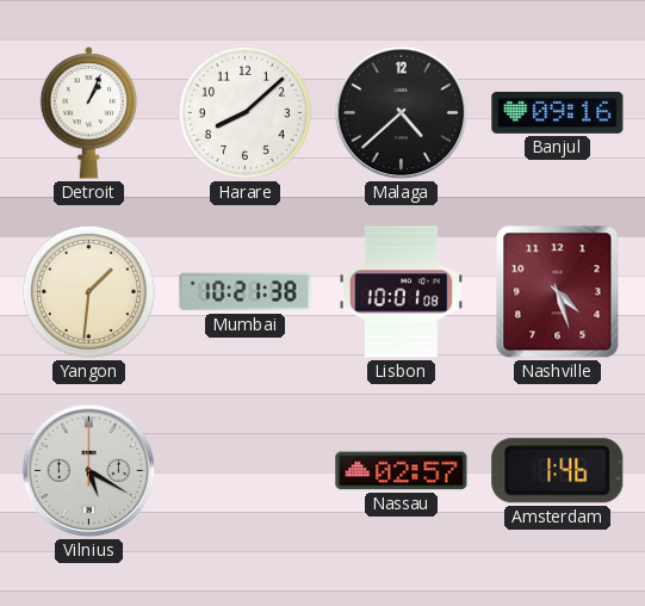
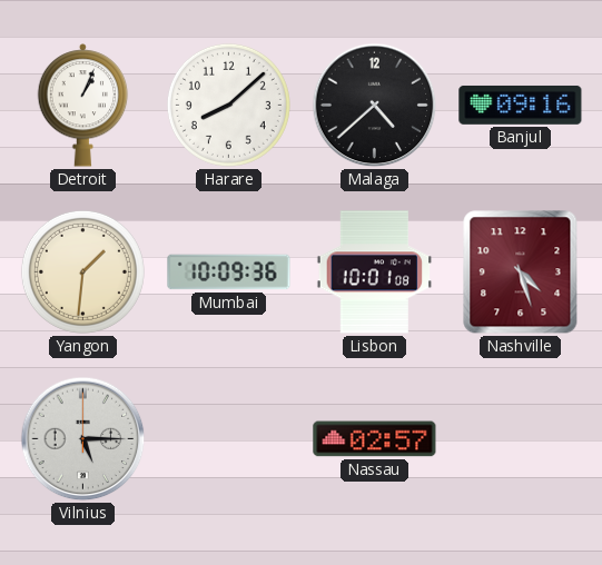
Mumbai: 10:21 -> 10:09 (229, 272)
Vilnius: 5:20 -> 5:15 (83, 439)
Amsterdam: 1:46 -> none (558, 471)
